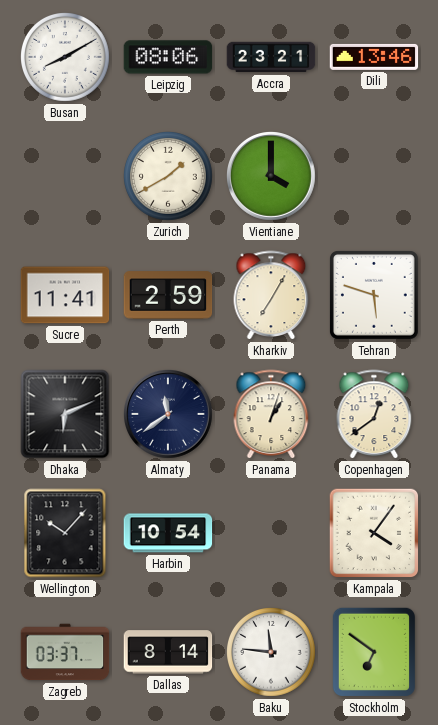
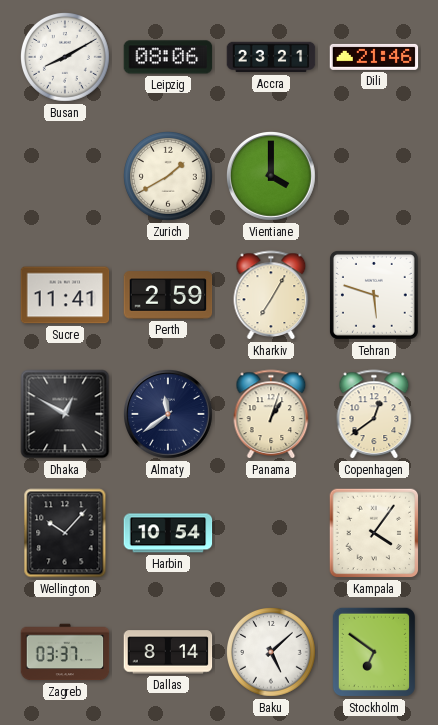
Dili: 13:46 -> 21:46 (374, 57)
Dhaka: 6:11 -> 12:50 (65, 414)
Baku: 11:46 -> 5:08 (272, 653)
